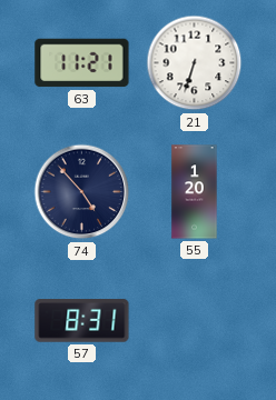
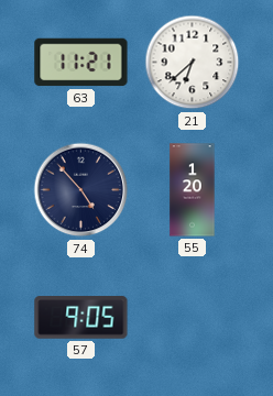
21: 6:33 -> 6:38 (193, 63)
57: 8:31 -> 9:05 (81, 318)
